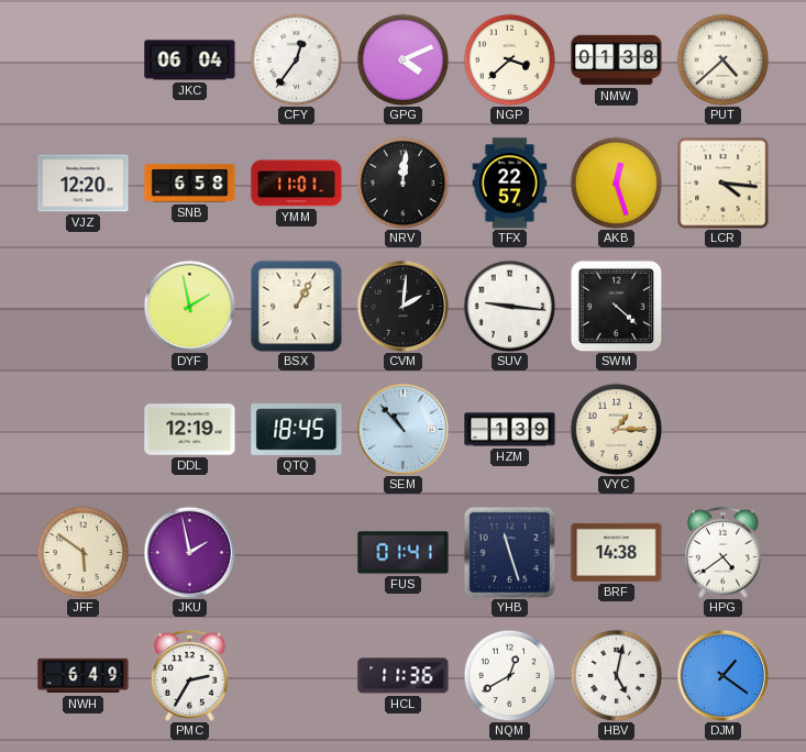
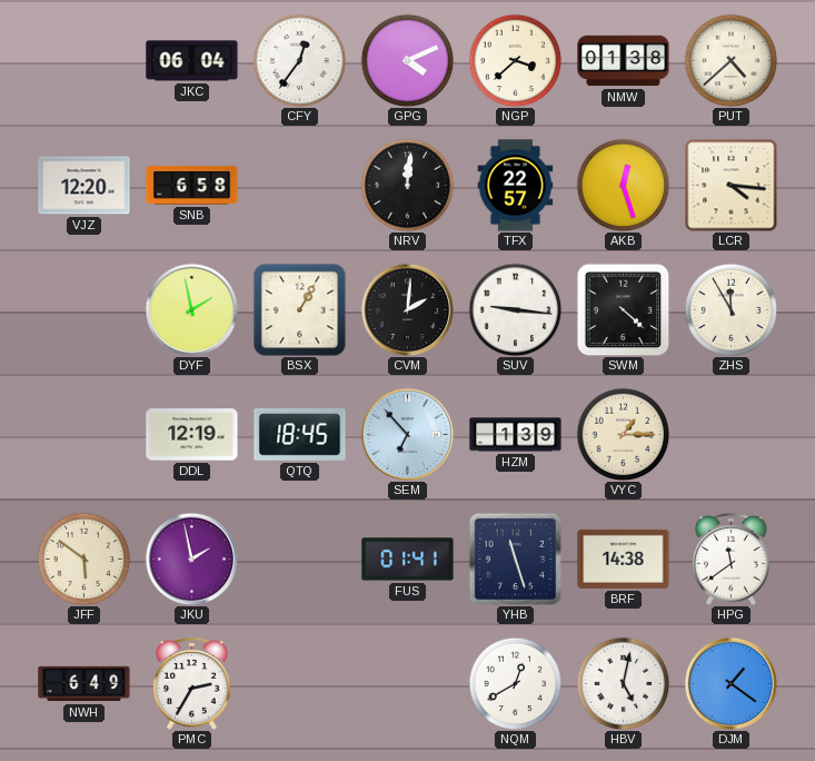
YMM: 11:01 -> none (297, 184)
ZHS: none -> 11:55 (730, 309)
SEM: 10:53 -> 6:53 (407, 434)
HPG: 4:39 -> 11:39 (730, 559)
HCL: 11:36 -> none (404, 676)
